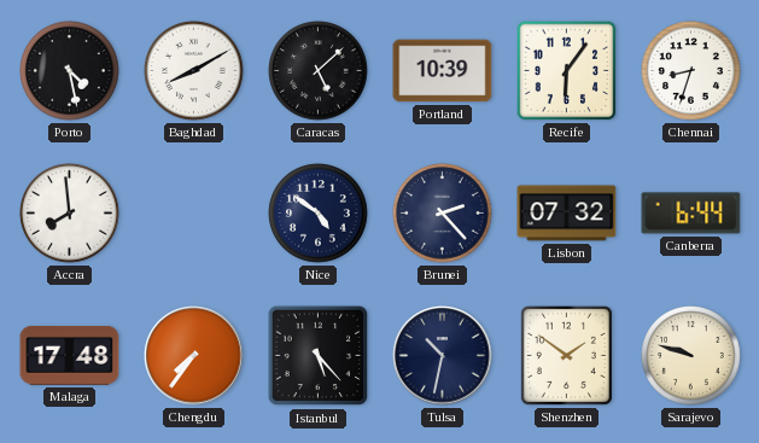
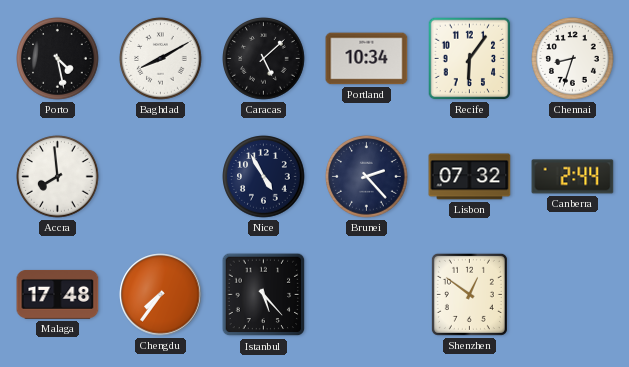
Portland: 10:39 -> 10:34 (367, 59)
Nice: 4:51 -> 4:55 (264, 177)
Canberra: 6:44 -> 2:44 (573, 177)
Tulsa: 10:32 -> none (443, 356)
Shenzhen: 1:51 -> 12:51 (469, 294)
Sarajevo: 9:48 -> none (691, 356)
